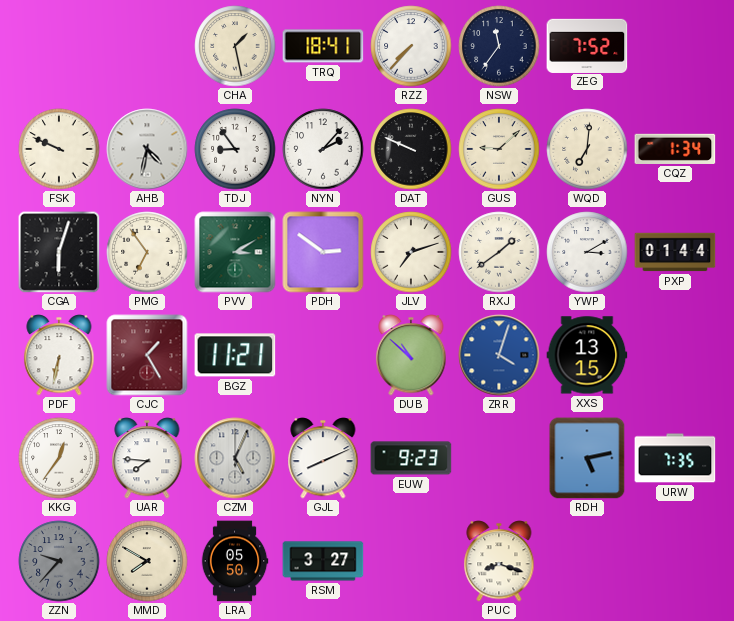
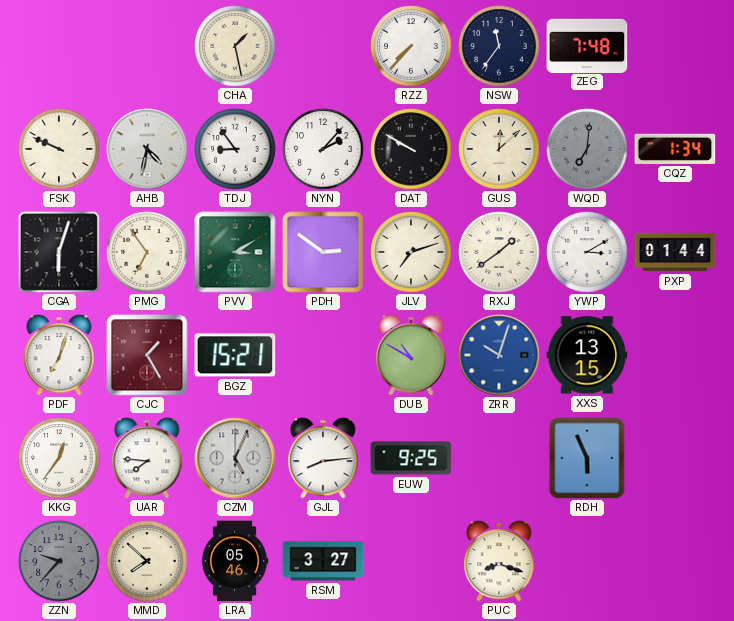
TRQ: 18:41 -> none (323, 46)
ZEG: 7:52 -> 7:48 (587, 45)
DAT: 9:49 -> 9:50 (411, 149)
GUS: 9:08 -> 12:08 (499, 149)
WQD dial: cream -> grey (587, 149)
PDF: 6:32 -> 7:03 (59, 355)
BGZ: 11:21 -> 15:21 (235, 355)
DUB: 10:52 -> 10:50 (411, 355)
ZRR: 4:03 -> 10:03 (499, 355)
GJL: 8:11 -> 8:14 (323, 458)
EUW: 9:23 -> 9:25 (411, 458)
RDH: 5:13 -> 5:56 (587, 458)
URW: 7:35 -> none (675, 458)
MMD: 7:50 -> 7:52 (147, 561)
LRA: 05:50 -> 05:46 (235, 561)
